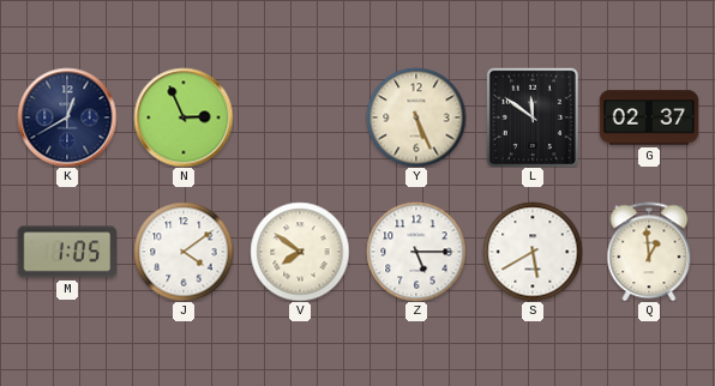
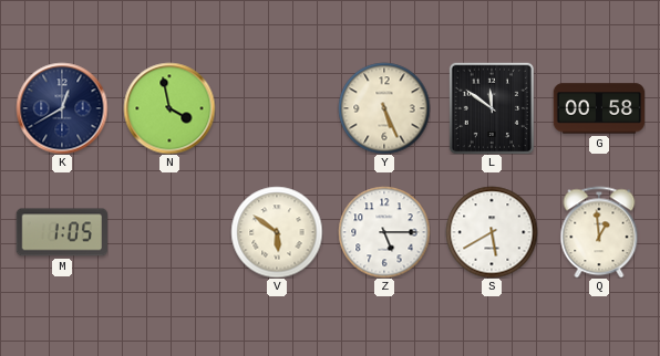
N: 2:56 -> 3:58 (169, 108)
G: 02:37 -> 00:58 (599, 108)
J: 4:09 -> none (184, 252)
V: 7:51 -> 5:51 (277, 232)
